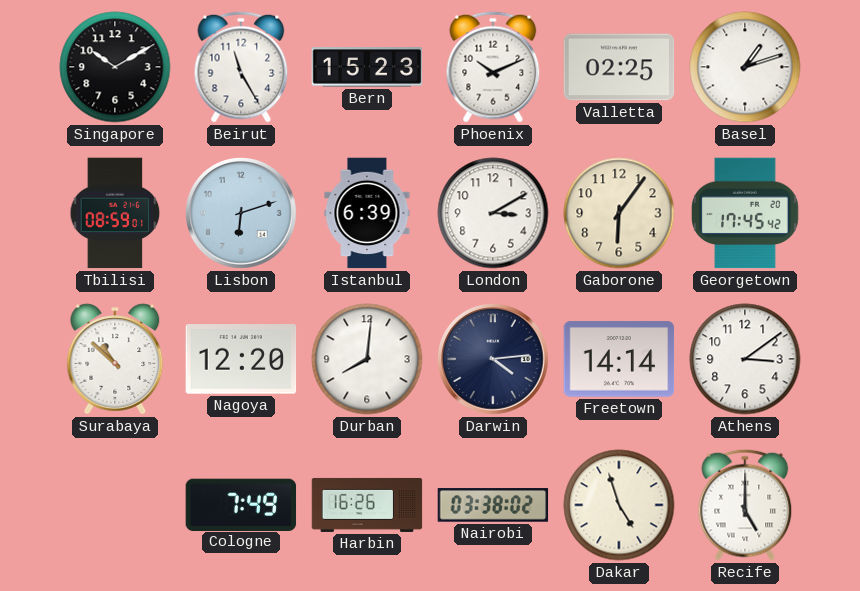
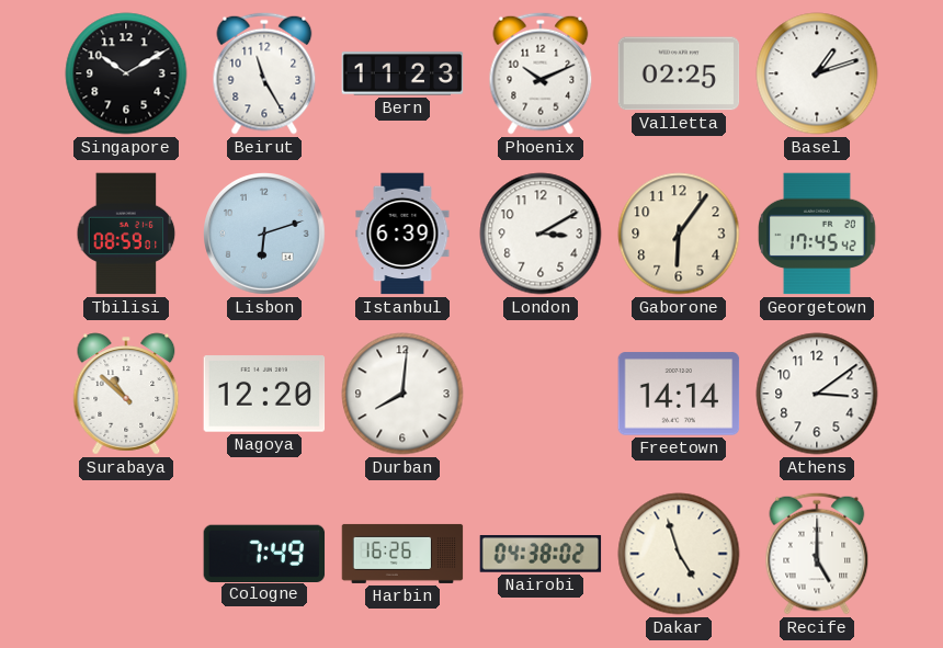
Bern: 15:23 -> 11:23 (402, 73)
Darwin: 4:14 -> none (494, 360)
Nairobi: 03:38 -> 04:38 (541, 554)
